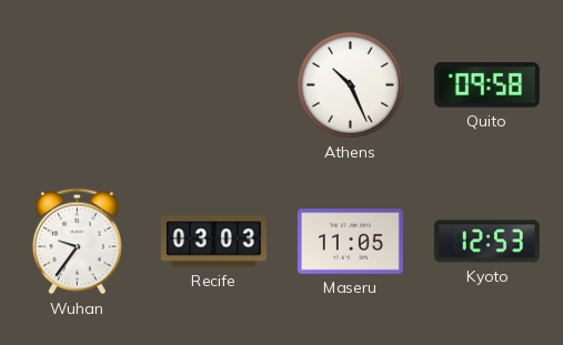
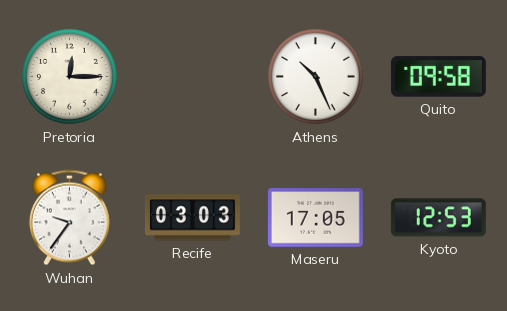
Pretoria: none -> 12:15 (70, 77)
Maseru: 11:05 -> 17:05 (315, 218)
